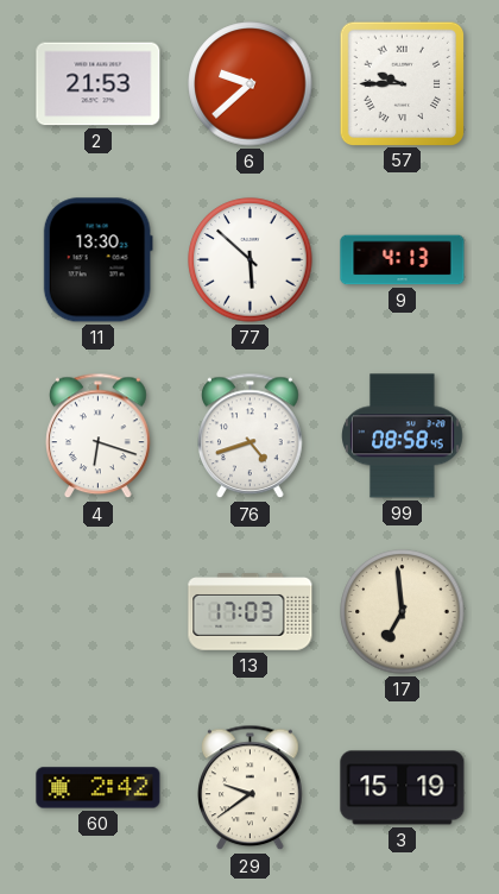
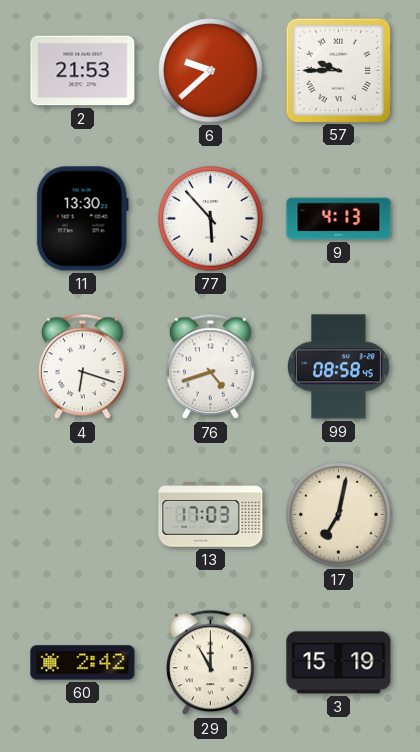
77: 5:52 -> 5:53 (211, 219)
17: 6:59 -> 7:02 (339, 515)
29: 9:39 -> 11:00 (211, 663)
